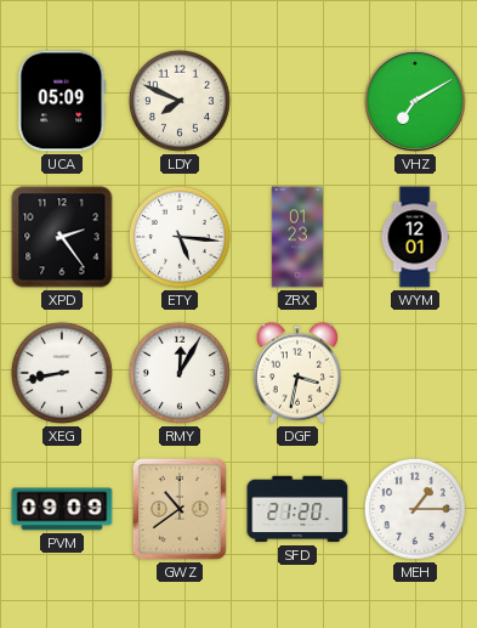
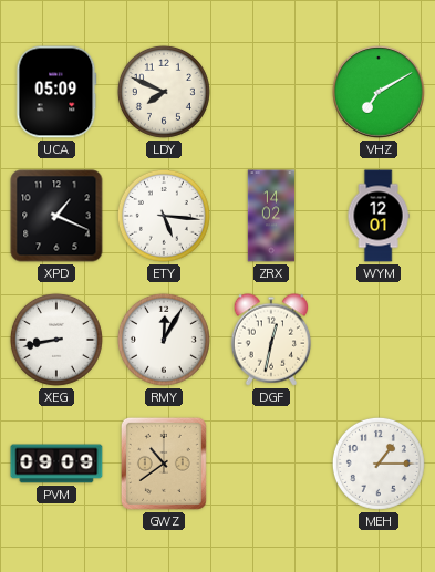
XPD: 2:24 -> 1:19 (56, 216)
ZRX: 01:23 -> 14:02 (271, 216)
DGF: 3:32 -> 12:32 (271, 340)
SFD: 21:20 -> none (297, 509)
